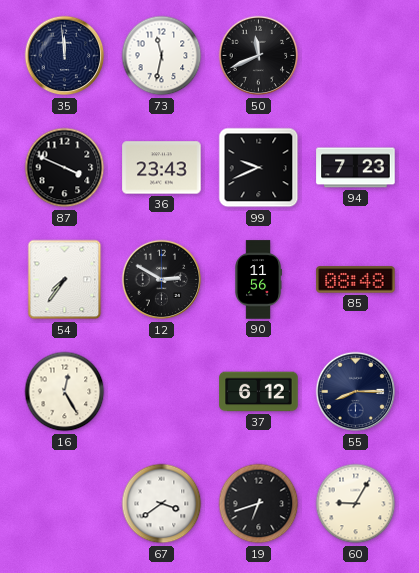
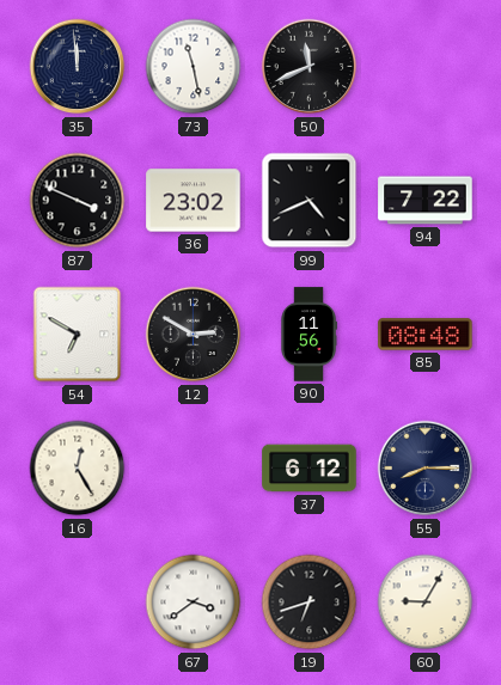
73: 11:32 -> 11:28 (194, 67)
36: 23:43 -> 23:02 (194, 201)
99: 9:41 -> 4:41 (310, 201)
94: 7:23 -> 7:22 (426, 201)
54: 7:36 -> 6:50 (78, 335)
